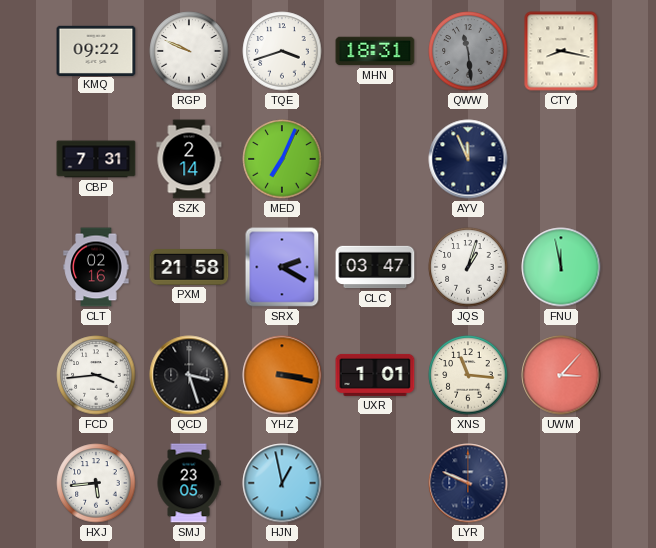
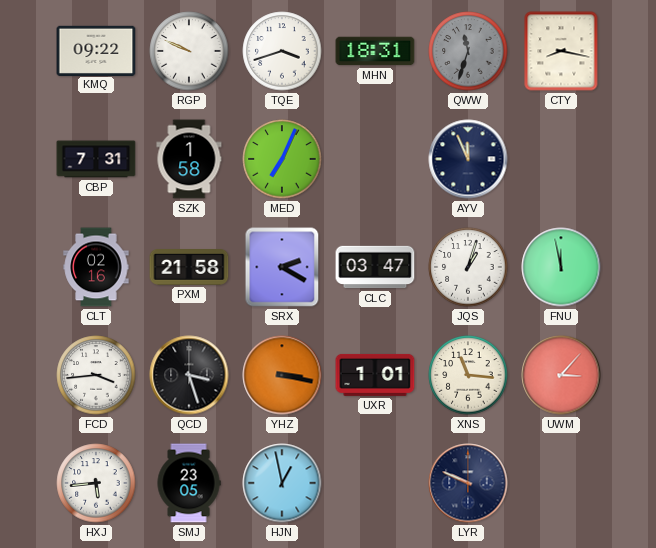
QWW: 11:29 -> 11:33 (468, 51)
SZK: 2:14 -> 1:58 (189, 159)
